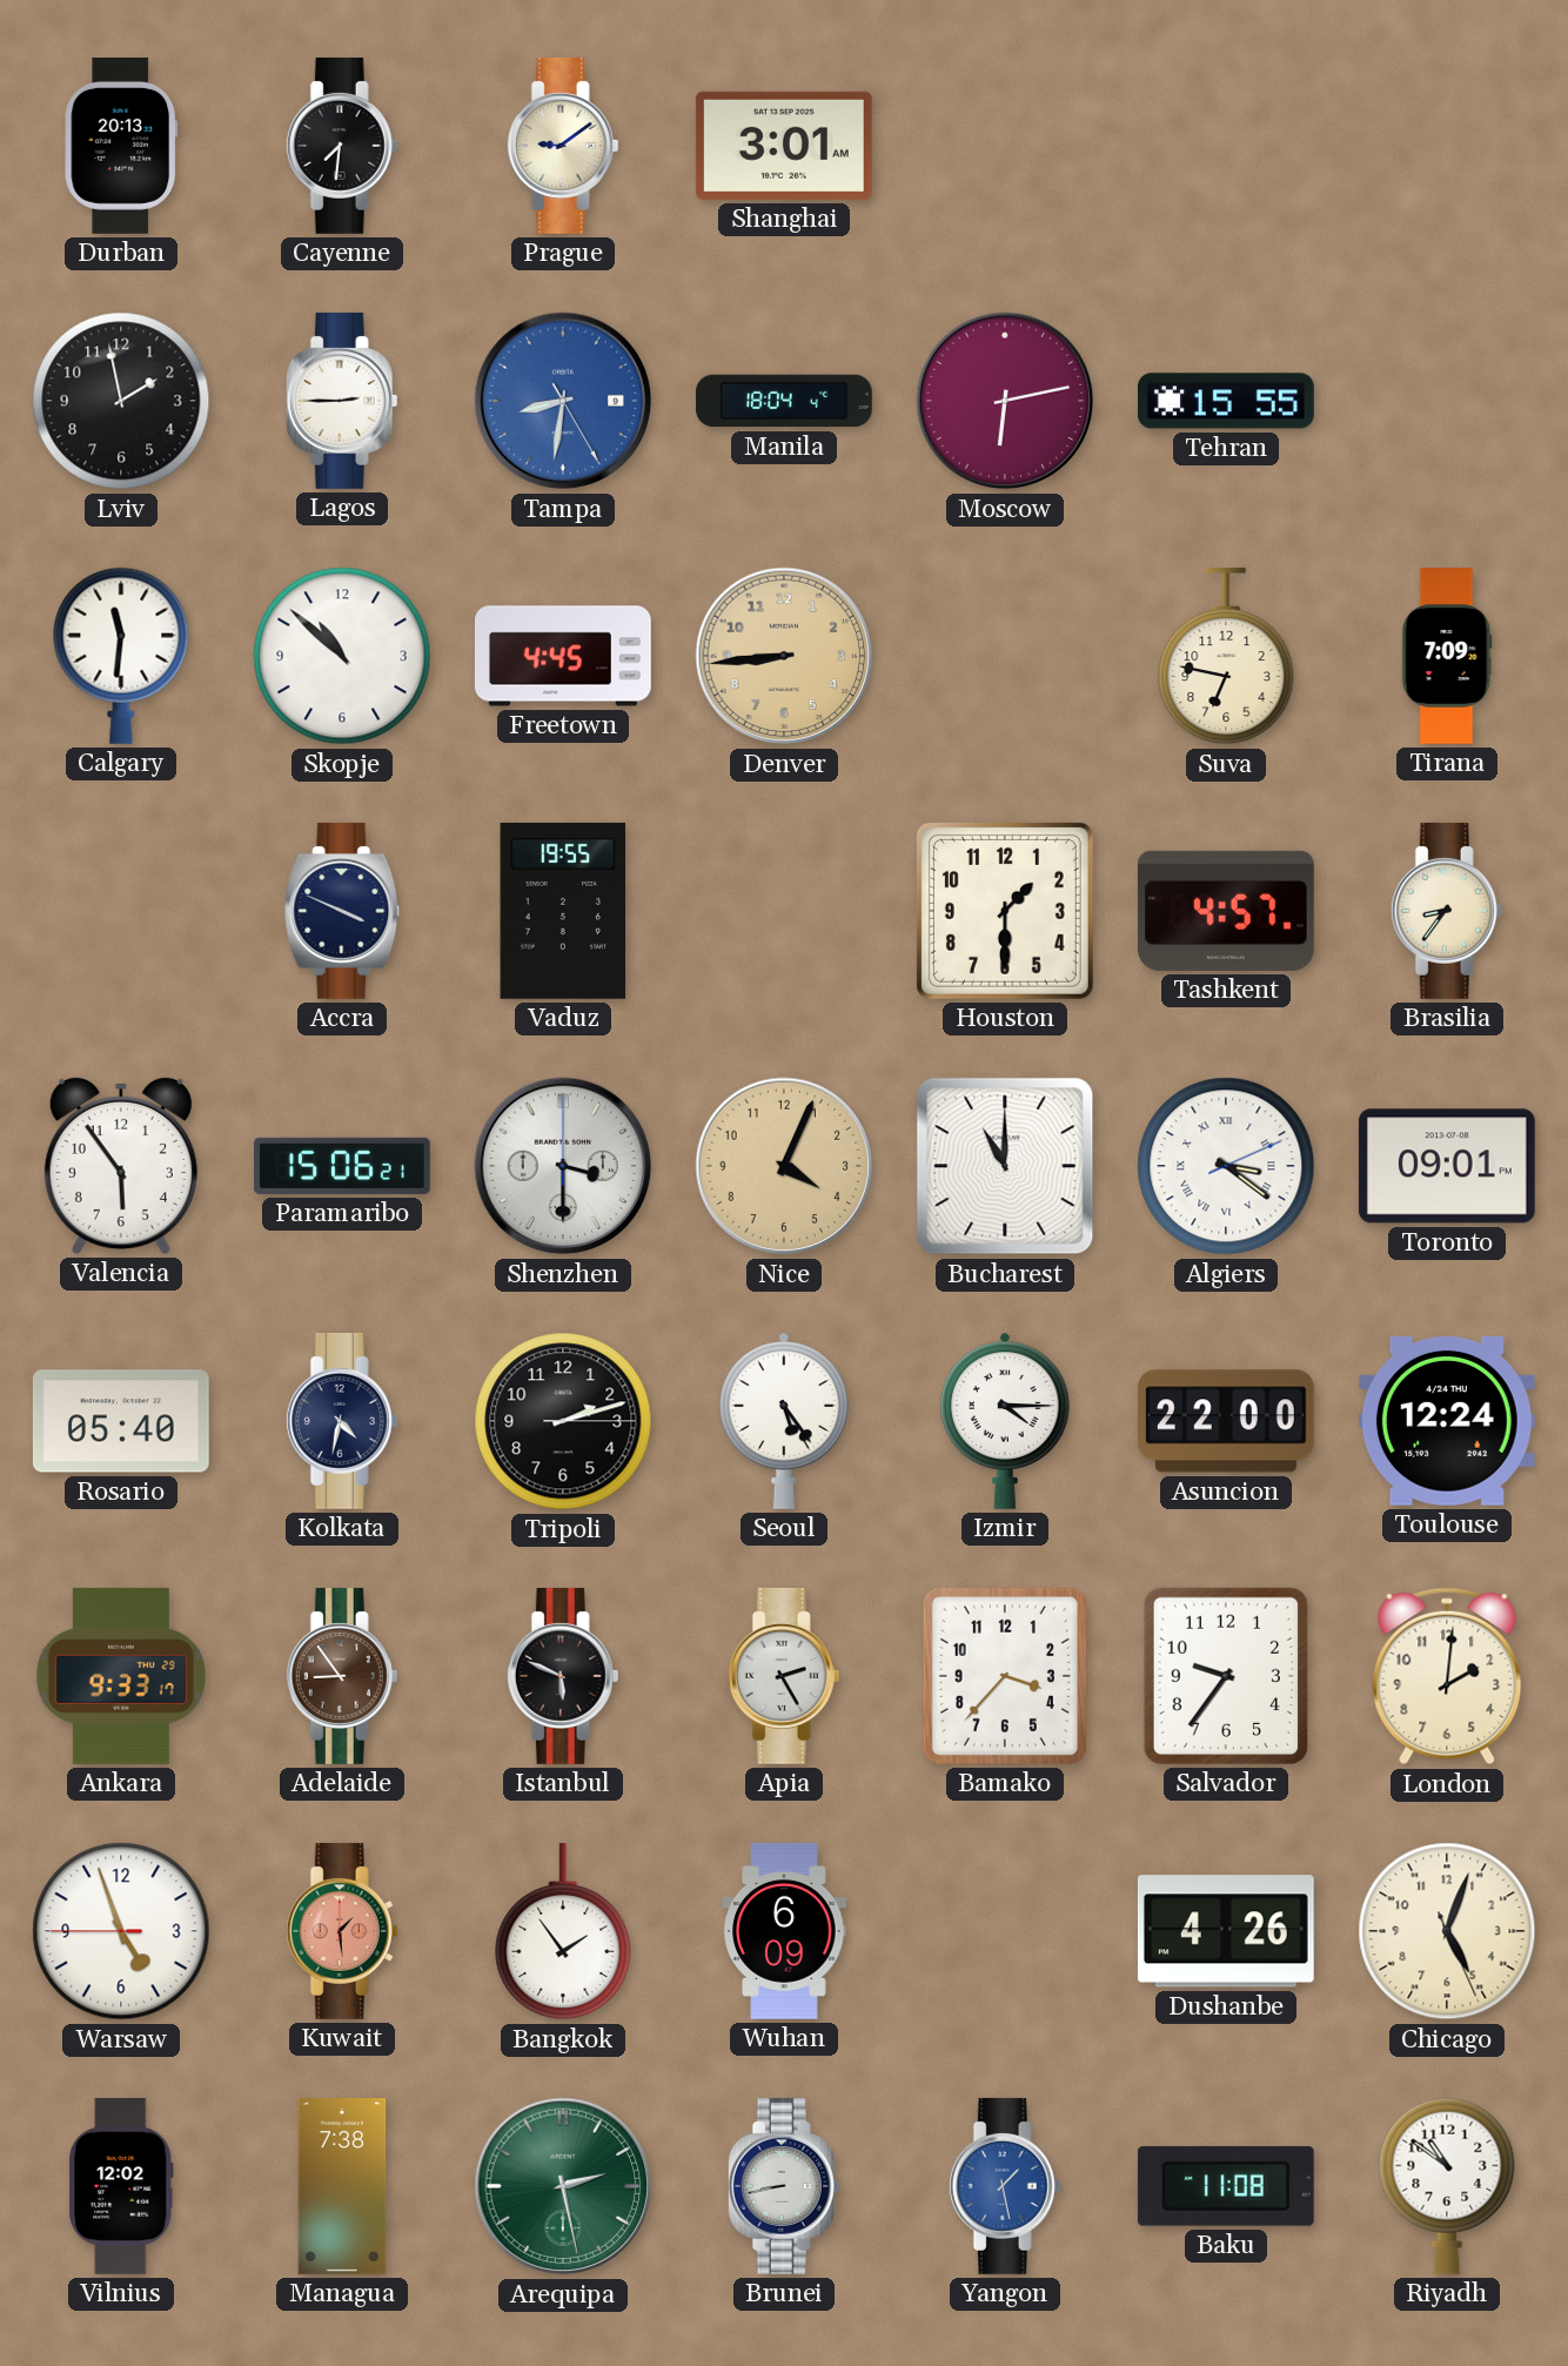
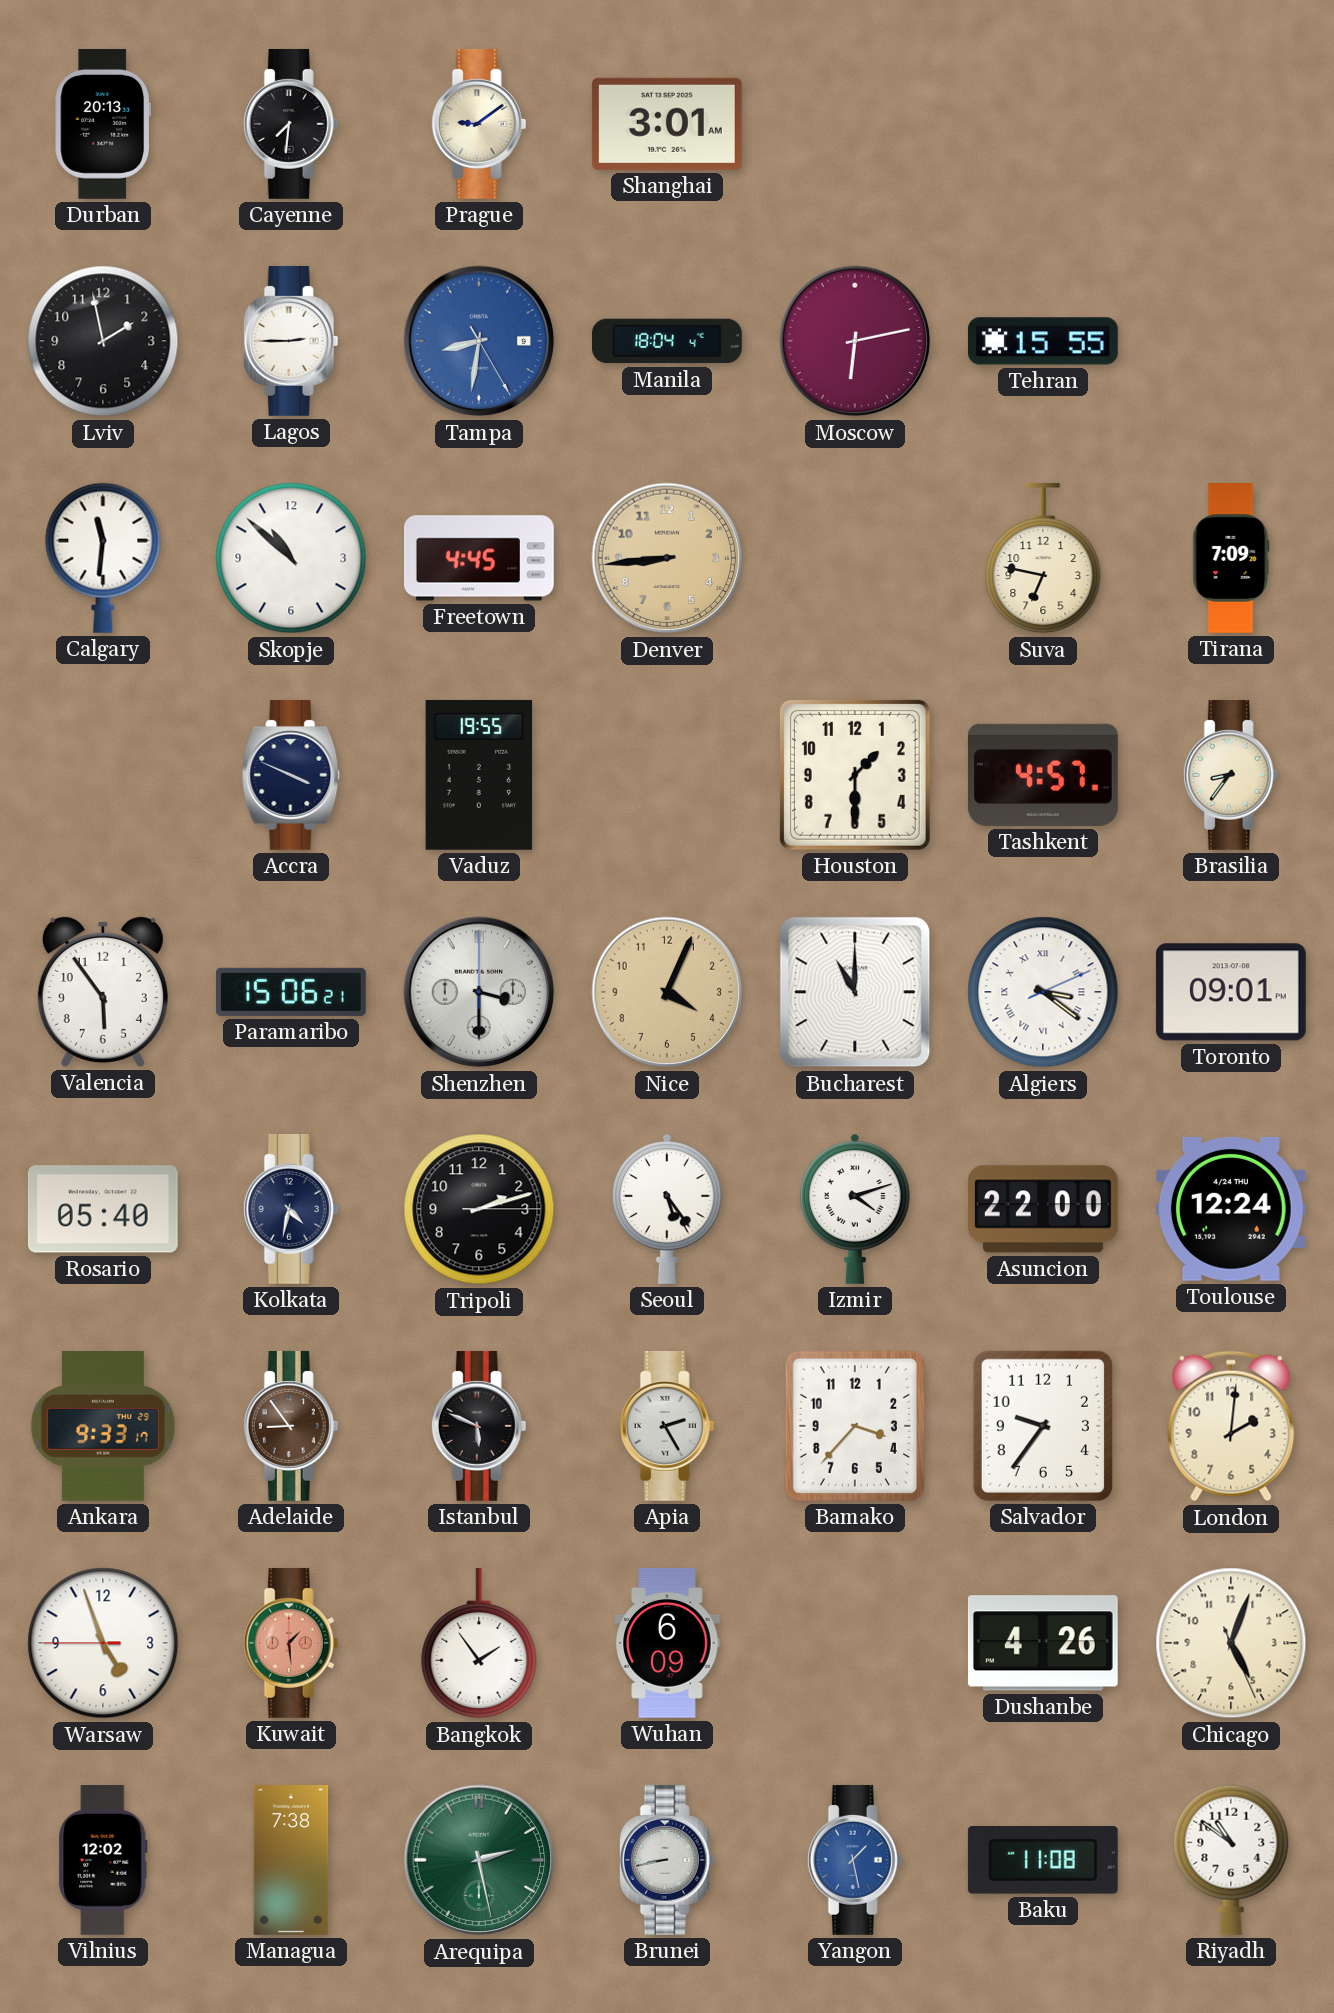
Izmir: 4:15 -> 4:12 (855, 1209)
